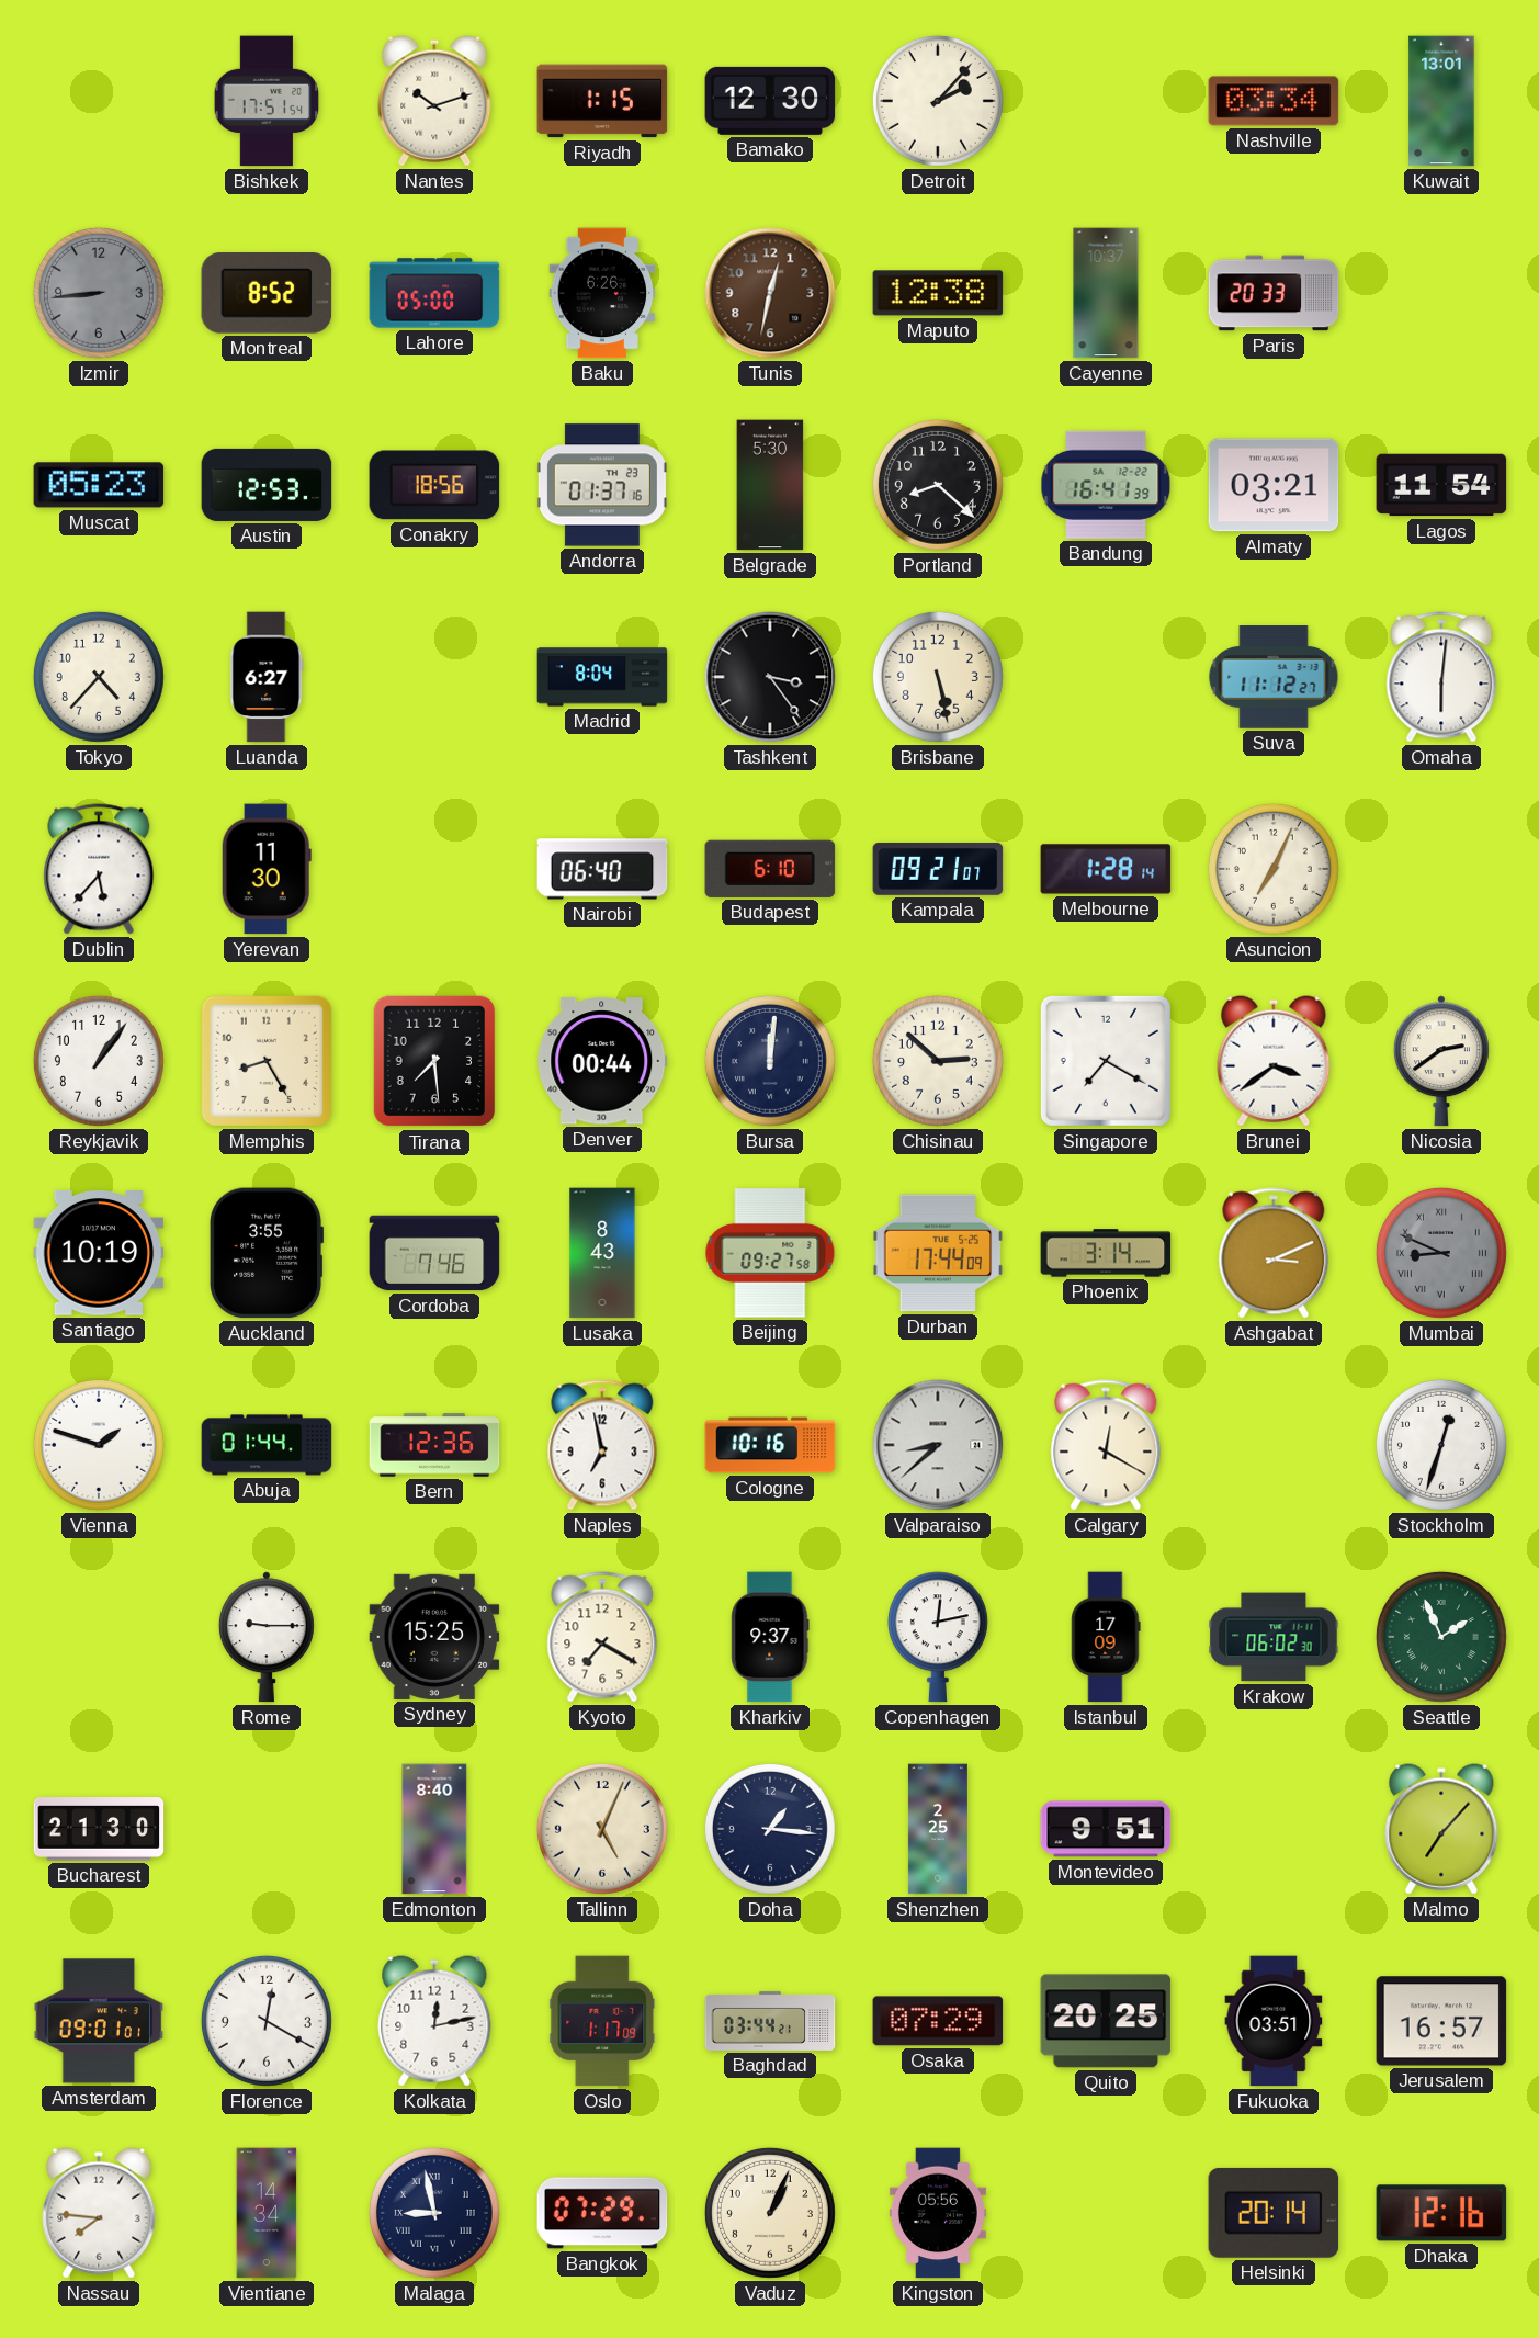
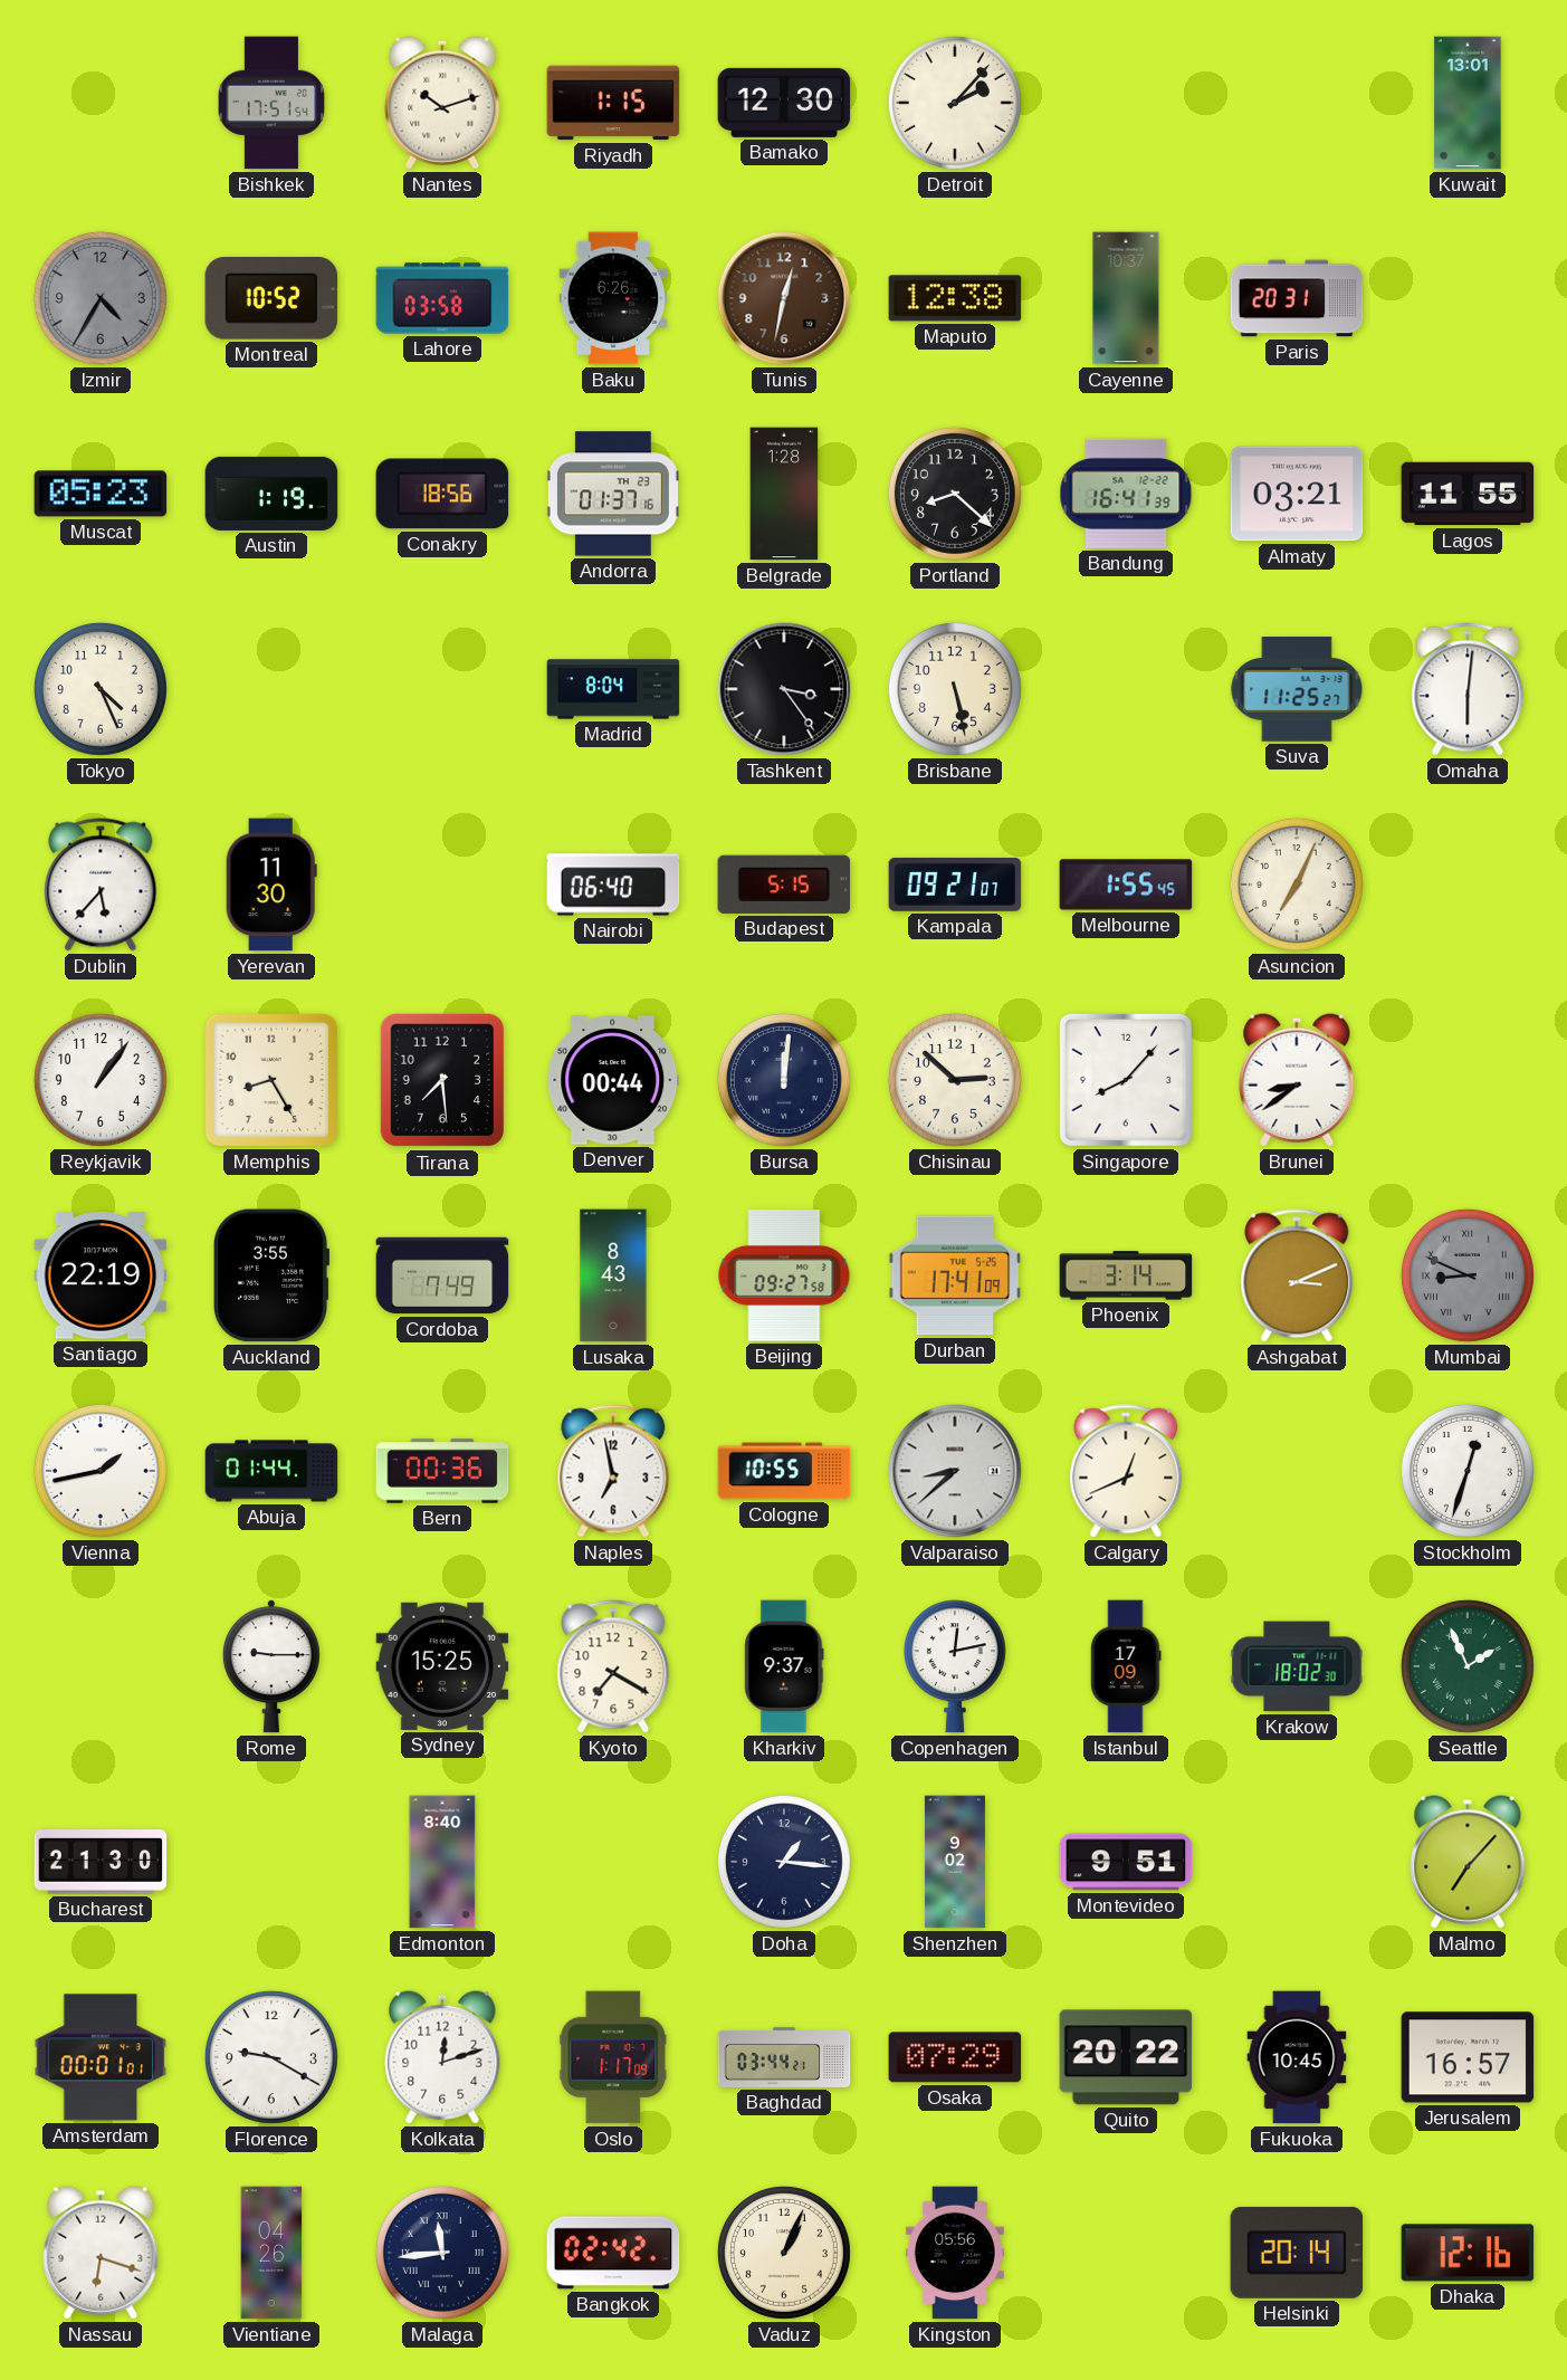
Nashville: 03:34 -> none (1274, 101)
Izmir: 8:44 -> 4:35 (101, 298)
Montreal: 8:52 -> 10:52 (271, 298)
Lahore: 05:00 -> 03:58 (442, 298)
Paris: 20:33 -> 20:31 (1297, 298)
Austin: 12:53 -> 1:19 (271, 494)
Belgrade: 5:30 -> 1:28 (784, 494)
Lagos: 11:54 -> 11:55 (1468, 494)
Tokyo: 4:37 -> 4:26 (101, 689)
Luanda: 6:27 -> none (267, 677)
Suva: 11:12 -> 11:25 (1297, 689)
Budapest: 6:10 -> 5:15 (784, 885)
Melbourne: 1:28 -> 1:55 (1126, 885)
Singapore: 7:20 -> 8:07 (1126, 1080)
Brunei: 3:39 -> 8:39 (1297, 1080)
Nicosia: 2:39 -> none (1441, 1061)
Santiago: 10:19 -> 22:19 (101, 1277)
Cordoba: 7:46 -> 7:49 (442, 1275)
Durban: 17:44 -> 17:41 (955, 1275)
Vienna: 1:48 -> 1:43 (101, 1471)
Bern: 12:36 -> 00:36 (442, 1471)
Cologne: 10:16 -> 10:55 (784, 1471)
Calgary: 12:20 -> 12:41 (1126, 1471)
Krakow: 06:02 -> 18:02 (1297, 1666)
Tallinn: 5:04 -> none (602, 1829)
Shenzhen: 2:25 -> 9:02 (955, 1862)
Amsterdam: 09:01 -> 00:01 (101, 2057)
Florence: 12:20 -> 9:20 (271, 2057)
Kolkata: 12:13 -> 12:12 (442, 2057)
Quito: 20:25 -> 20:22 (1126, 2057)
Fukuoka: 03:51 -> 10:45 (1297, 2057)
Nassau: 7:46 -> 6:18 (101, 2253)
Vientiane: 14:34 -> 04:26 (271, 2253)
Malaga: 8:58 -> 11:44 (442, 2253)
Bangkok: 07:29 -> 02:42 (613, 2253)
